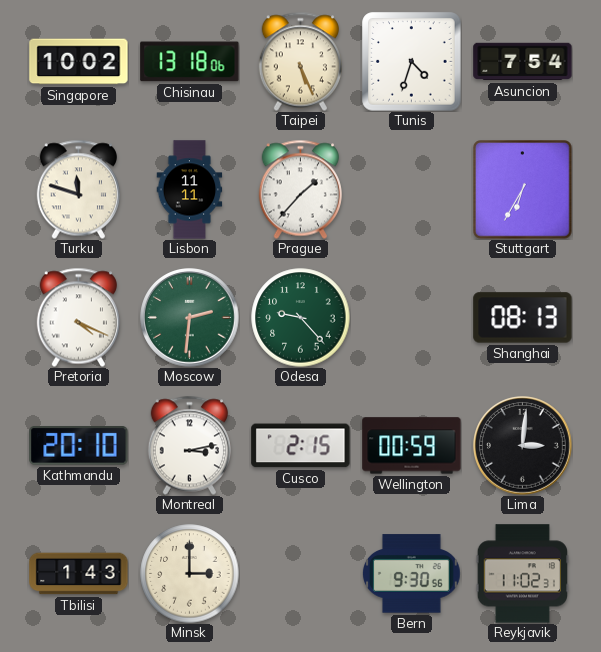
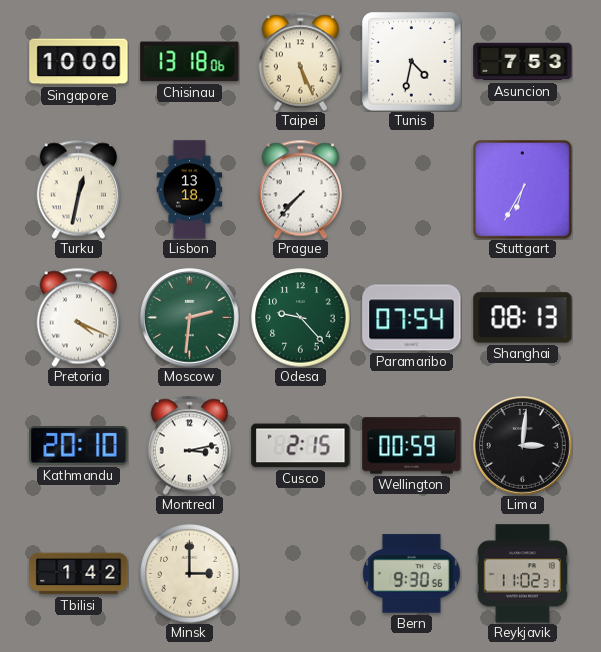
Singapore: 10:02 -> 10:00 (79, 62)
Tunis: 4:33 -> 4:32 (412, 62)
Asuncion: 7:54 -> 7:53 (523, 62)
Turku: 11:48 -> 12:32 (78, 189)
Lisbon: 11:11 -> 13:18 (190, 190)
Prague: 1:37 -> 7:37 (300, 189)
Paramaribo: none -> 07:54 (412, 318)
Tbilisi: 1:43 -> 1:42 (79, 574)
